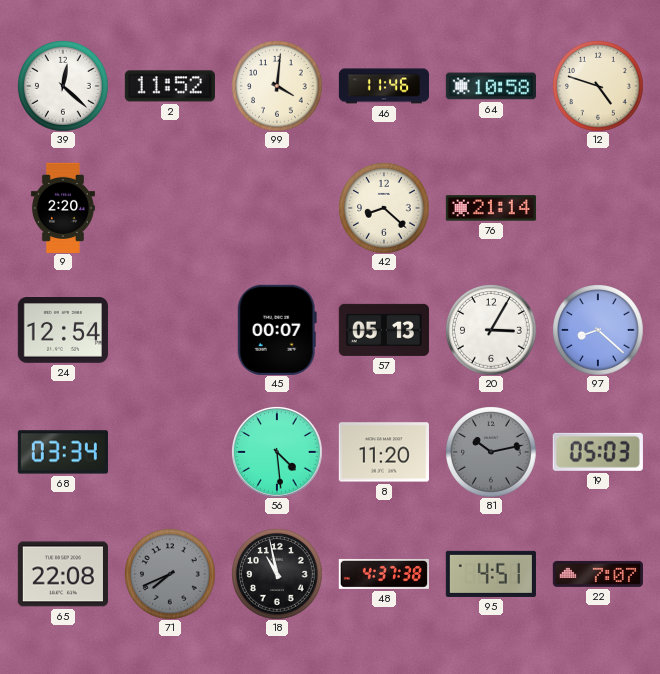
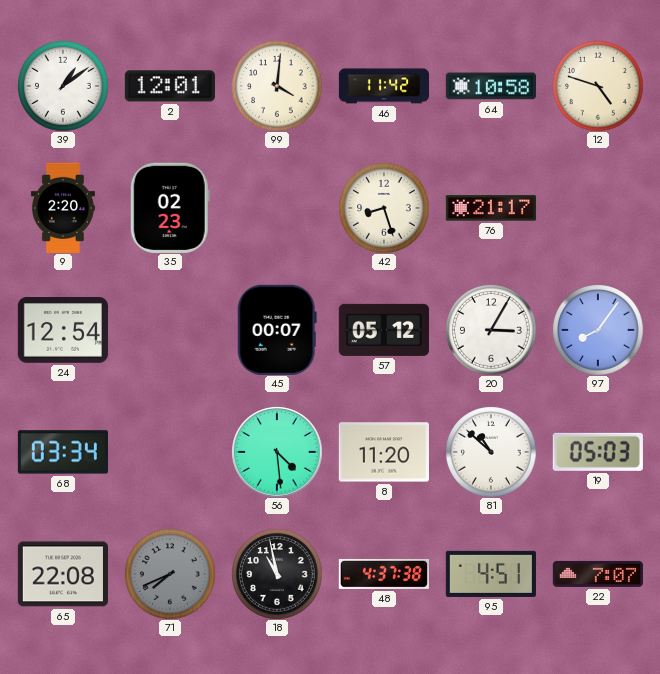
39: 12:22 -> 1:09 (63, 86)
2: 11:52 -> 12:01 (170, 86)
46: 11:46 -> 11:42 (383, 86)
35: none -> 02:23 (170, 208)
42: 8:22 -> 8:27 (384, 208)
76: 21:14 -> 21:17 (491, 208)
57: 05:13 -> 05:12 (384, 330)
97: 8:22 -> 8:06 (598, 330)
81: 10:13 -> 10:52 (491, 452)
81 dial: grey -> white (491, 452)
